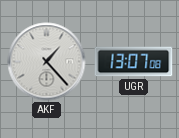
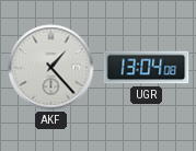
UGR: 13:07 -> 13:04 (147, 68)
